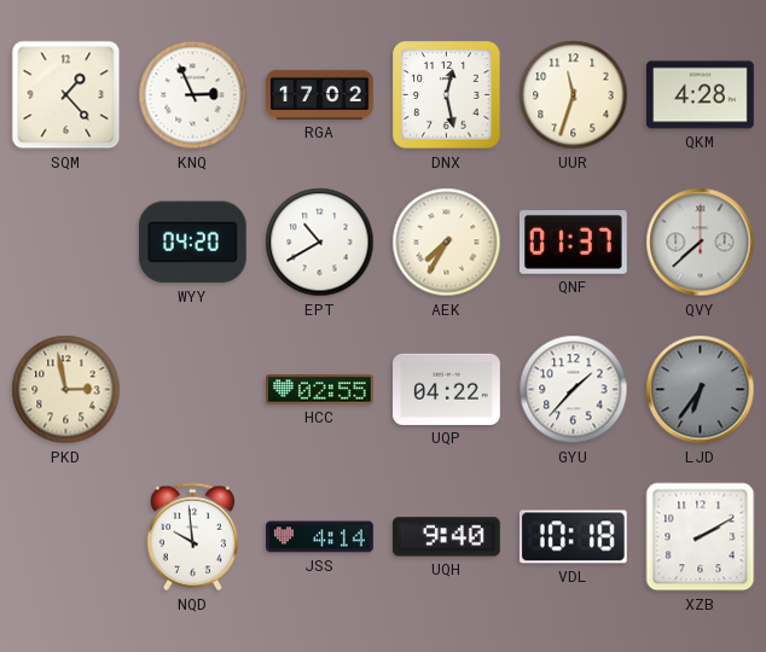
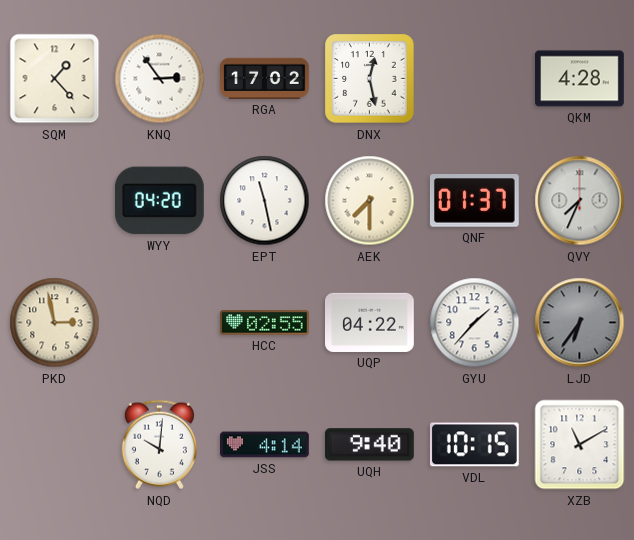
KNQ: 2:56 -> 2:54 (160, 79)
UUR: 11:33 -> none (574, 95)
EPT: 10:40 -> 11:28 (265, 201)
AEK: 7:35 -> 7:30 (370, 201)
QVY: 7:38 -> 7:34 (580, 201)
NQD: 9:59 -> 10:01 (159, 445)
VDL: 10:18 -> 10:15 (474, 445)
XZB: 2:10 -> 11:10 (580, 445)
